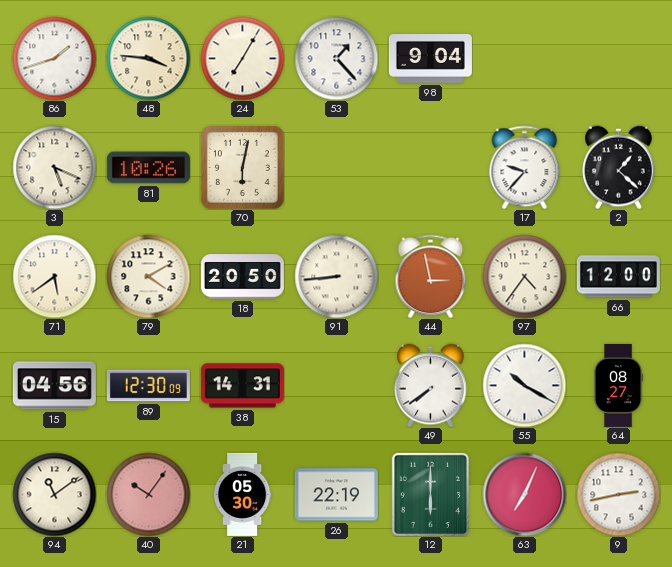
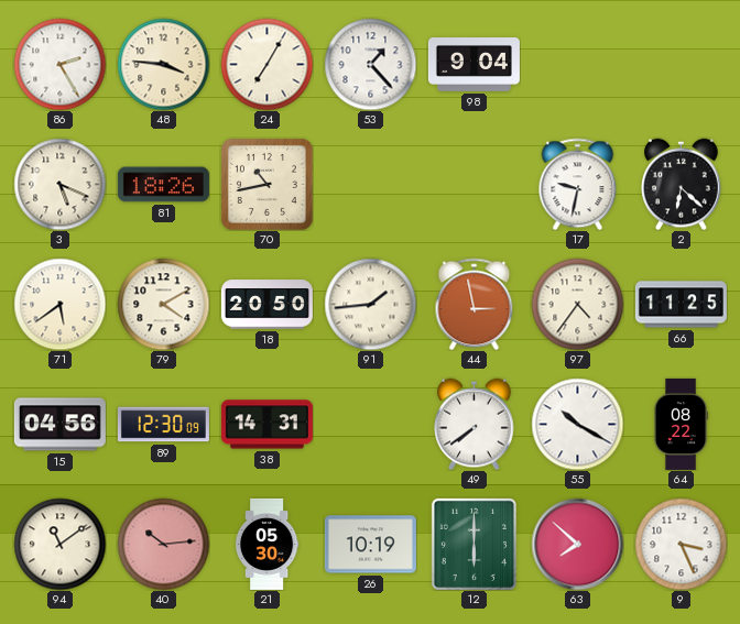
86: 1:42 -> 2:25 (59, 64)
81: 10:26 -> 18:26 (163, 185)
70: 6:02 -> 10:43 (266, 184)
17: 9:37 -> 9:32 (578, 184)
2: 1:22 -> 6:22 (682, 184)
91: 8:44 -> 1:44 (370, 304)
66: 12:00 -> 11:25 (681, 305)
64: 08:27 -> 08:22 (681, 424)
40: 10:06 -> 10:14 (163, 544)
26: 22:19 -> 10:19 (370, 545)
63: 7:04 -> 7:52 (577, 544)
9: 2:43 -> 3:26 (681, 544)
